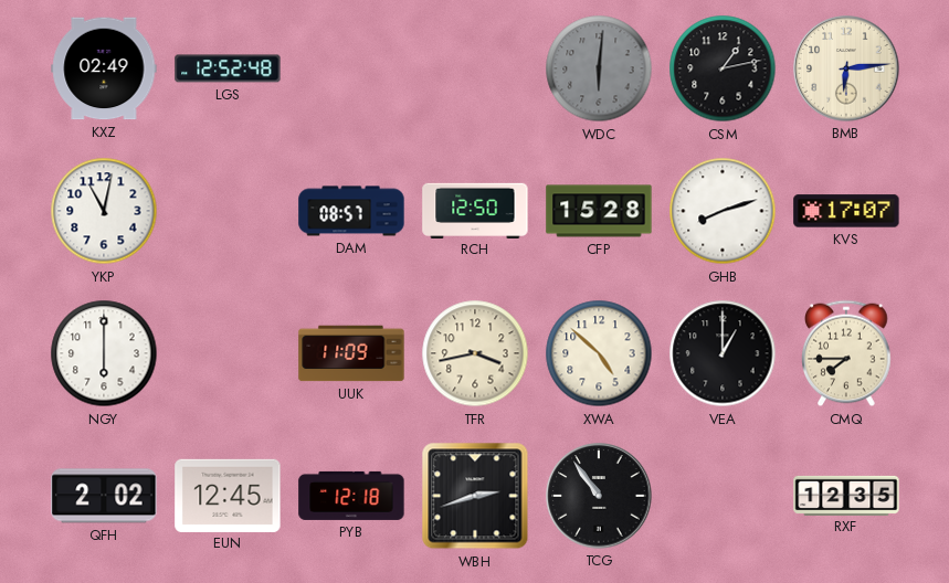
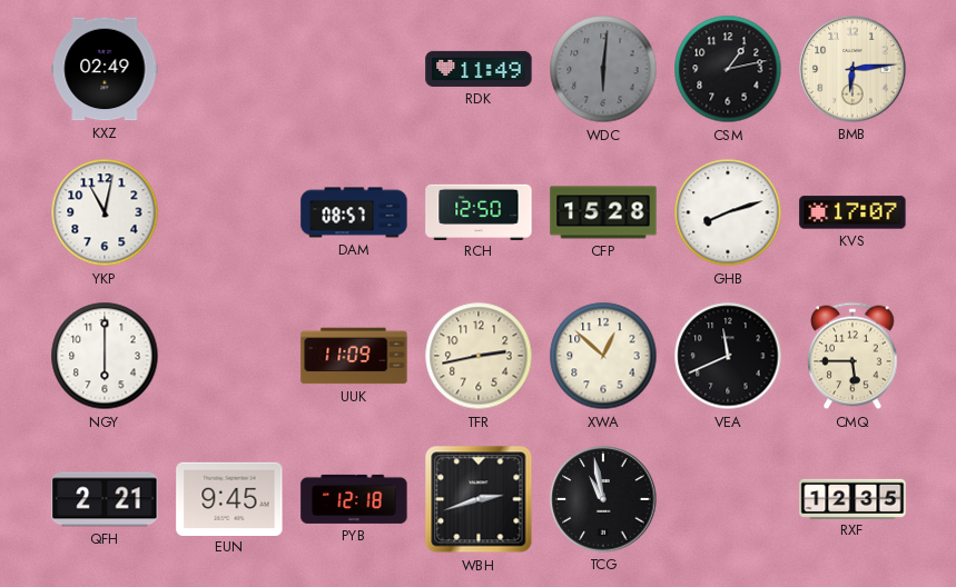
LGS: 12:52 -> none (228, 68)
RDK: none -> 11:49 (479, 69)
TFR: 3:43 -> 2:43 (479, 356)
XWA: 4:52 -> 12:52 (603, 356)
VEA: 1:00 -> 11:41 (728, 356)
CMQ: 7:45 -> 5:45 (852, 356)
QFH: 2:02 -> 2:21 (105, 499)
EUN: 12:45 -> 9:45 (229, 498)
TCG: 10:54 -> 10:58 (603, 499)
